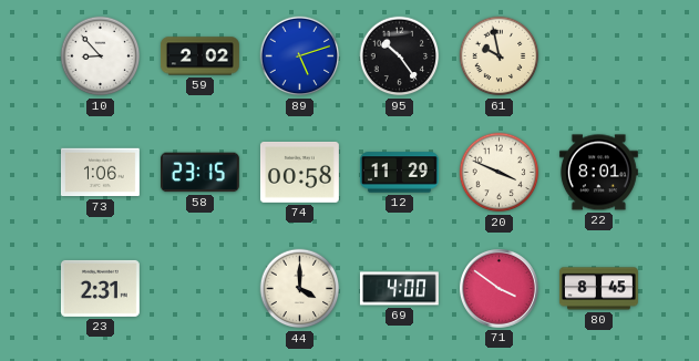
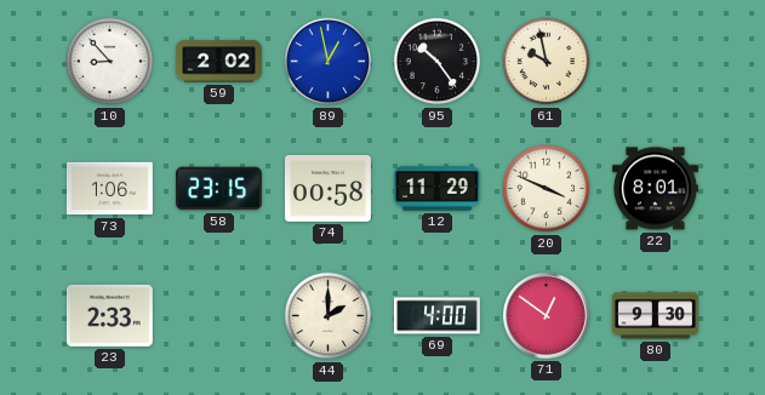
89: 5:12 -> 12:58 (329, 62)
23: 2:31 -> 2:33 (109, 315)
44: 4:00 -> 2:00 (329, 316)
71: 3:51 -> 12:51 (546, 315)
80: 8:45 -> 9:30 (655, 316)
